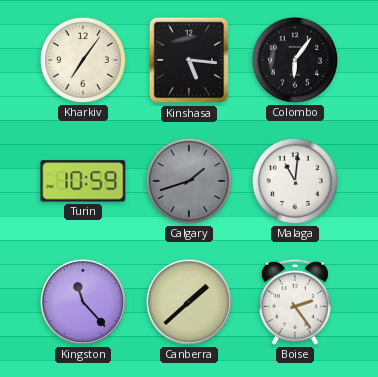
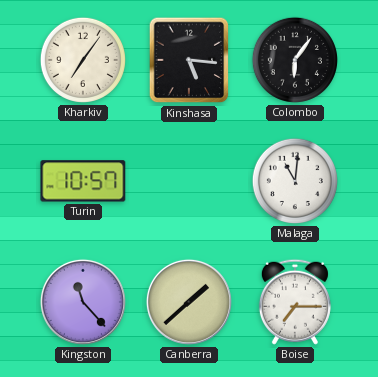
Turin: 10:59 -> 10:57 (83, 181)
Calgary: 1:42 -> none (189, 181)
Boise: 2:24 -> 7:15 (295, 302)
